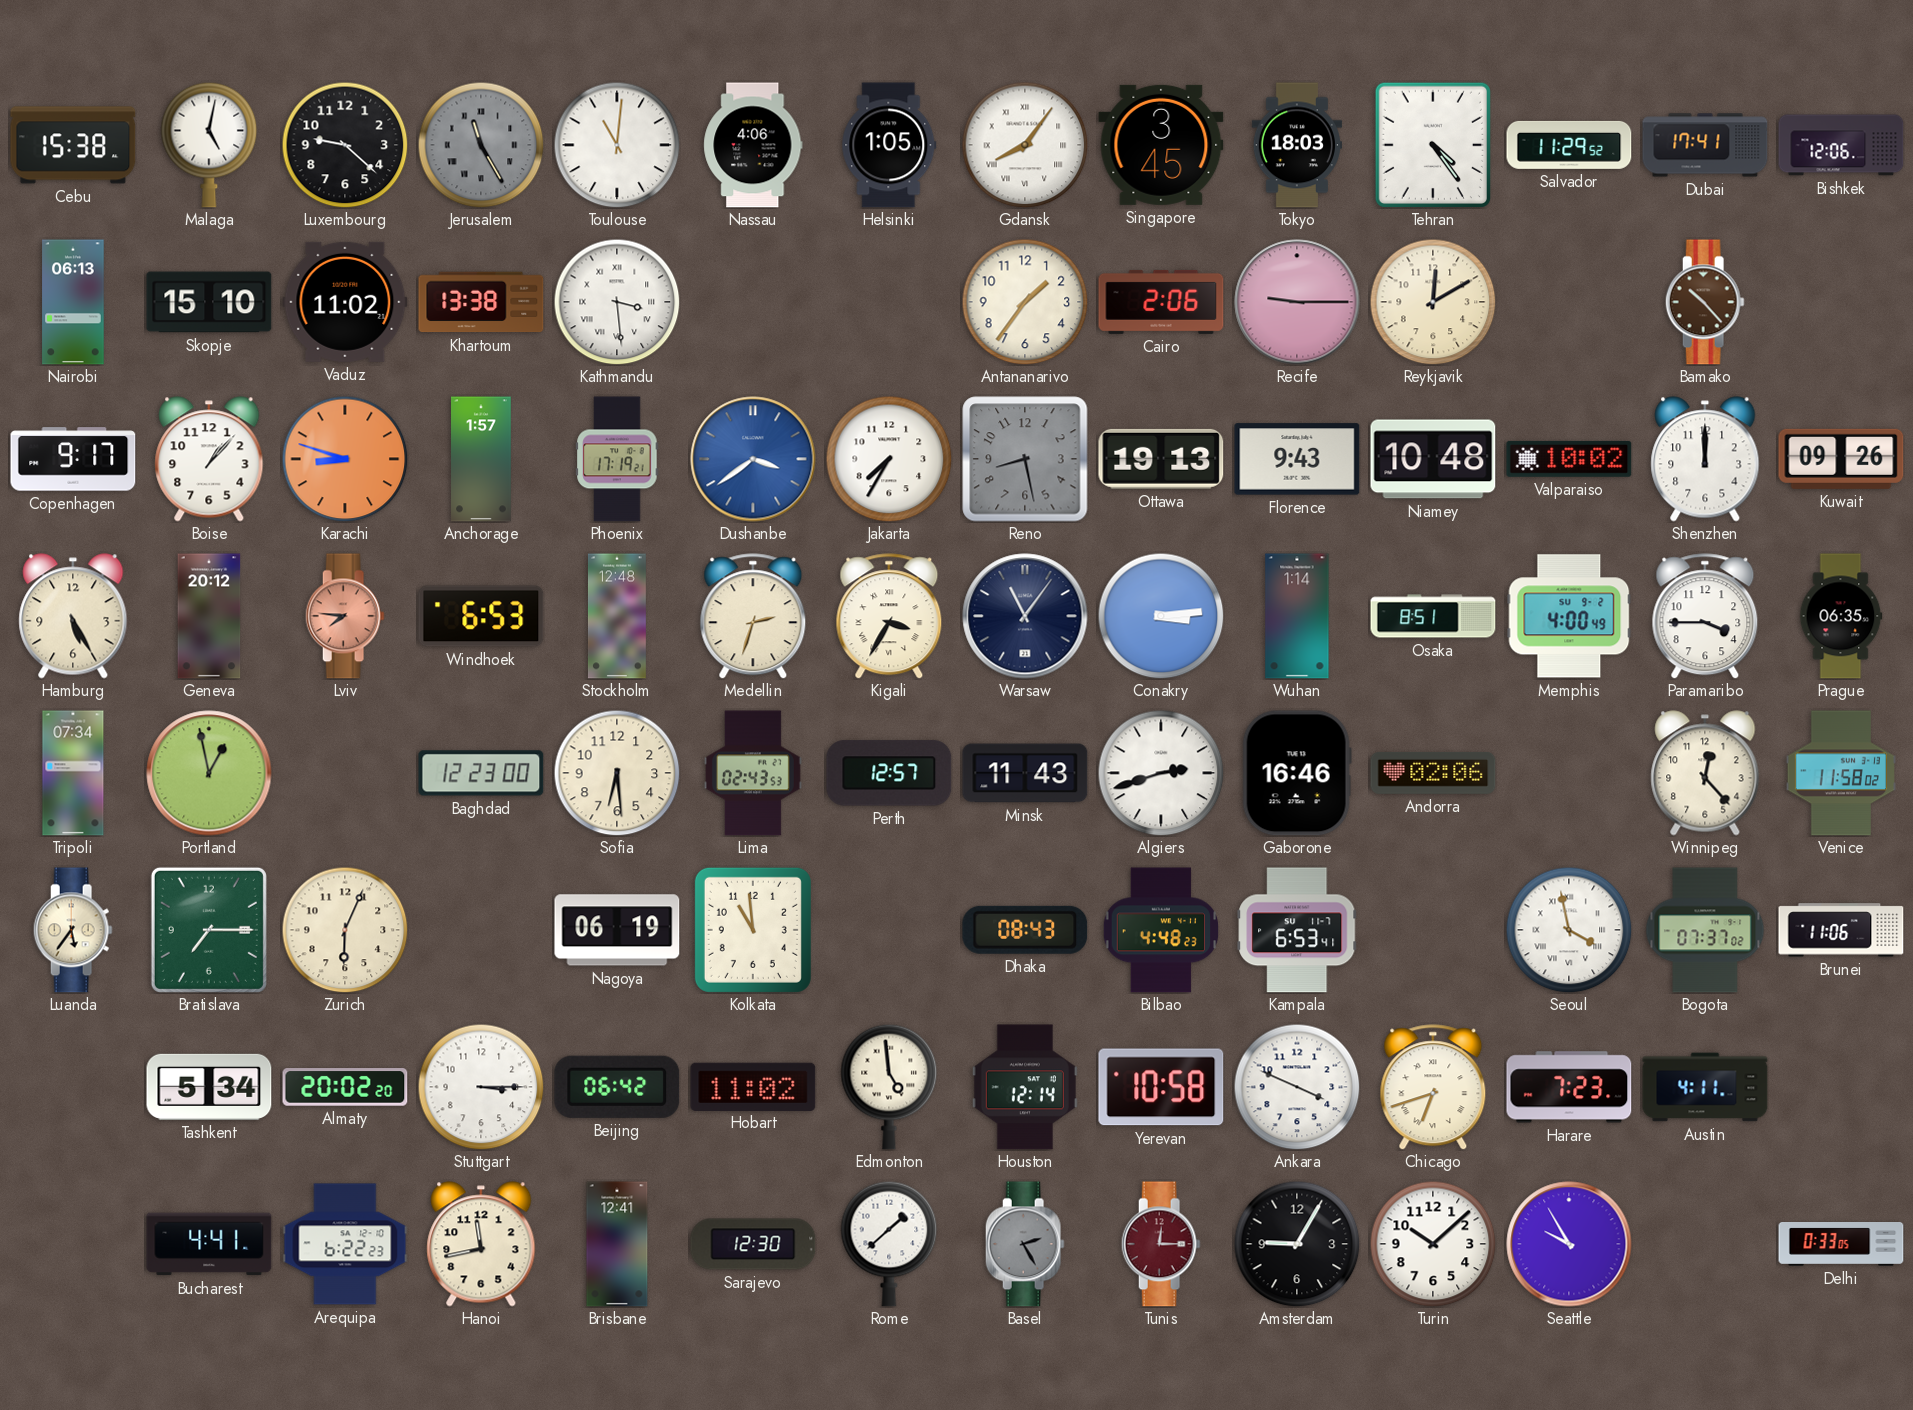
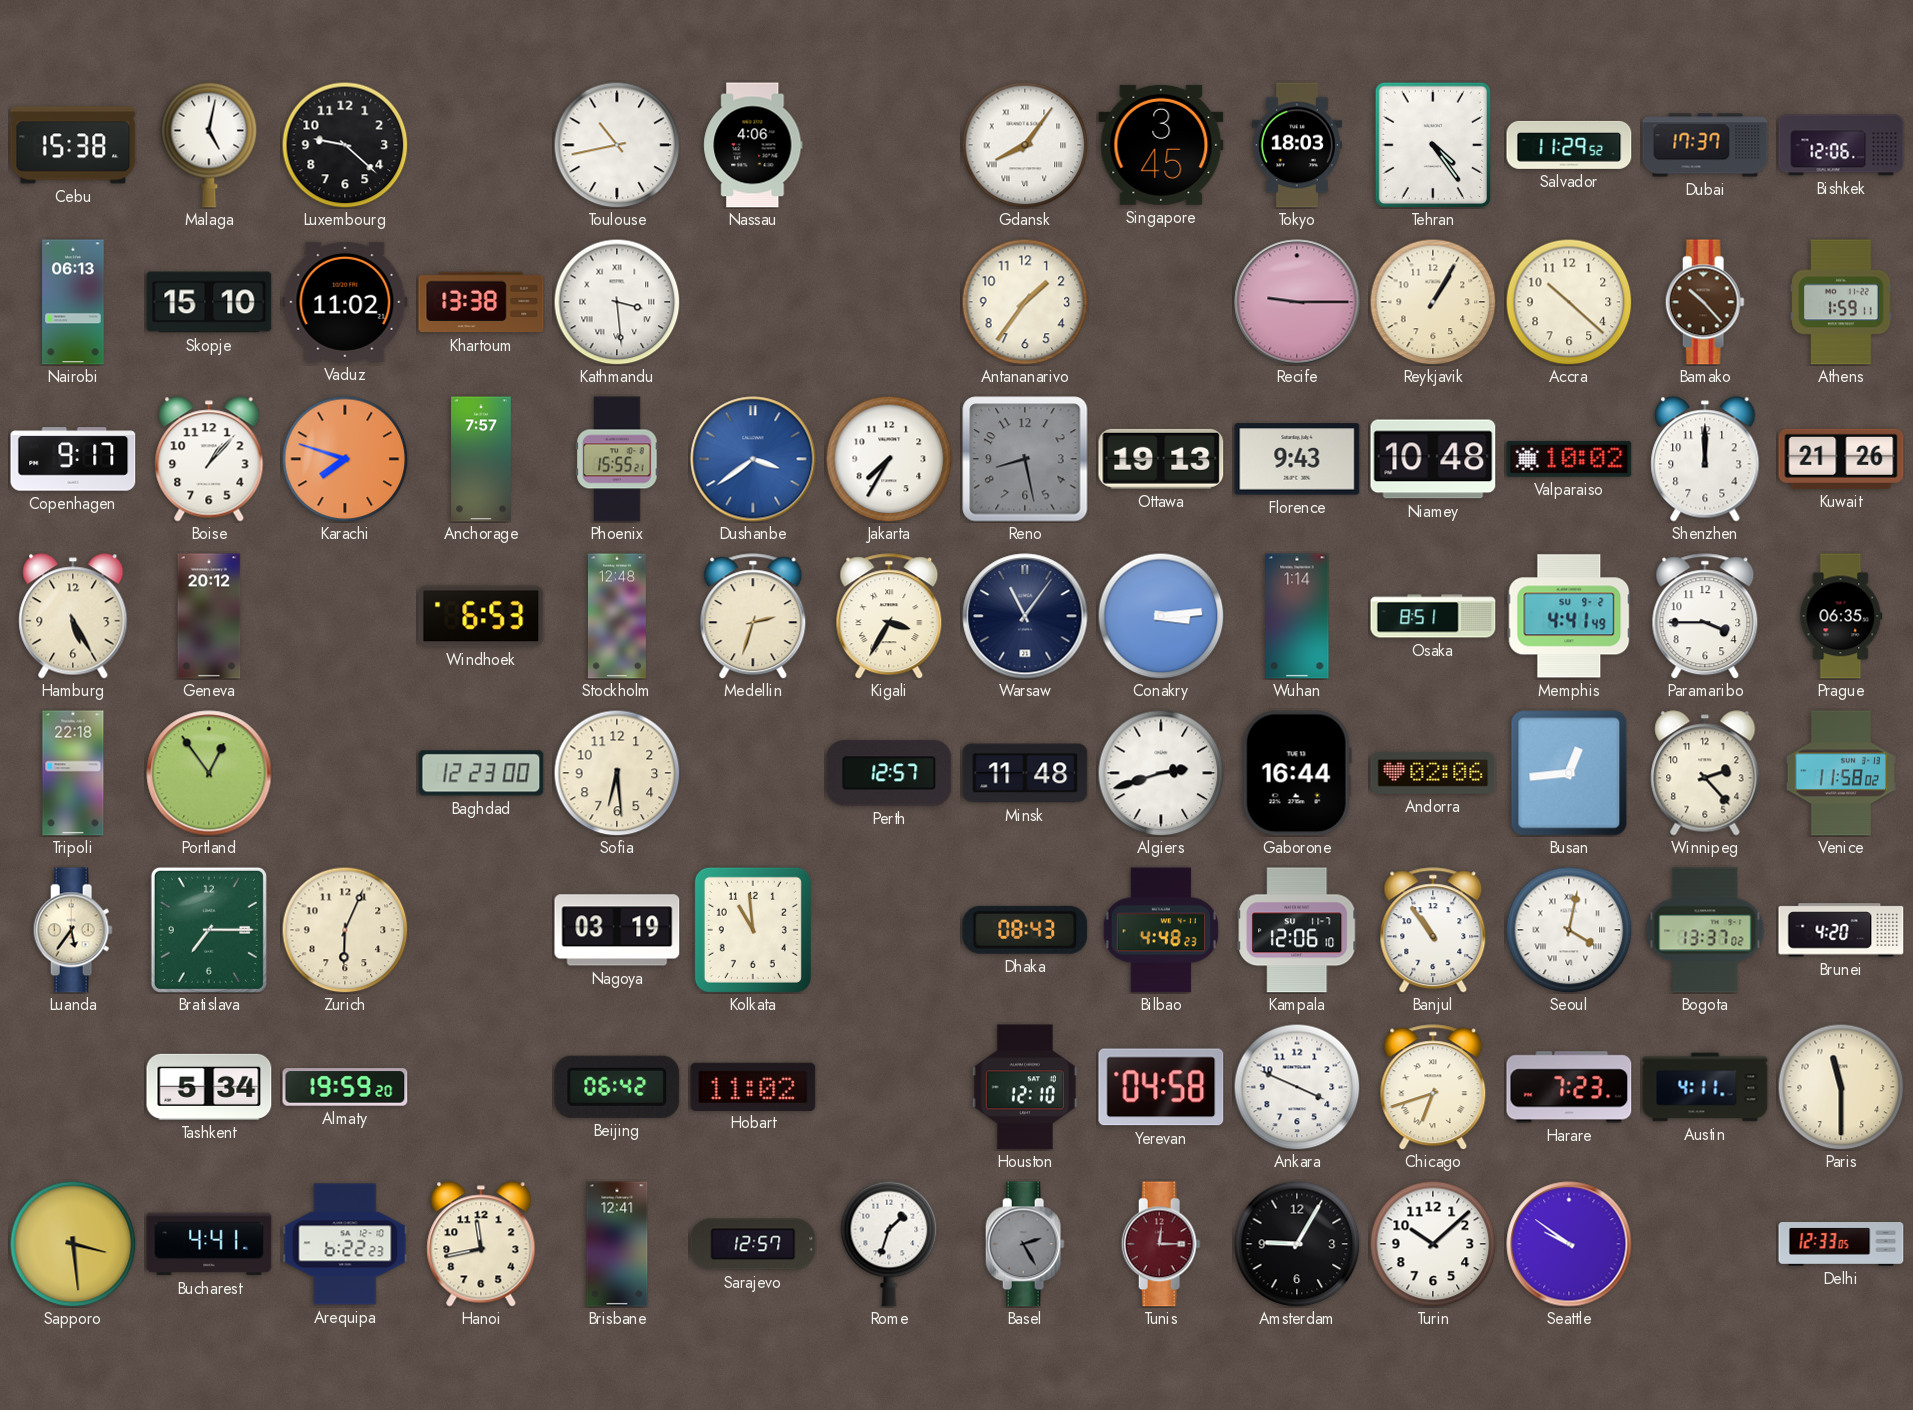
Jerusalem: 11:25 -> none (481, 145)
Toulouse: 11:01 -> 10:43 (617, 145)
Helsinki: 1:05 -> none (889, 145)
Dubai: 17:41 -> 17:37 (1705, 145)
Cairo: 2:06 -> none (1161, 302)
Reykjavik: 12:10 -> 1:05 (1433, 302)
Accra: none -> 10:22 (1569, 302)
Athens: none -> 1:59 (1841, 302)
Karachi: 8:48 -> 7:48 (345, 459)
Anchorage: 1:57 -> 7:57 (482, 459)
Phoenix: 17:19 -> 15:55 (617, 459)
Kuwait: 09:26 -> 21:26 (1841, 459)
Lviv: 7:46 -> none (345, 616)
Memphis: 4:00 -> 4:41 (1569, 616)
Tripoli: 07:34 -> 22:18 (73, 773)
Portland: 12:58 -> 12:54 (209, 773)
Lima: 02:43 -> none (753, 773)
Minsk: 11:43 -> 11:48 (1025, 773)
Gaborone: 16:46 -> 16:44 (1297, 773)
Busan: none -> 12:44 (1569, 773)
Winnipeg: 12:23 -> 2:23 (1705, 773)
Nagoya: 06:19 -> 03:19 (617, 930)
Kampala: 6:53 -> 12:06 (1297, 930)
Banjul: none -> 10:54 (1433, 930)
Seoul: 3:58 -> 4:02 (1569, 930)
Bogota: 07:37 -> 13:37 (1705, 930)
Brunei: 11:06 -> 4:20 (1841, 930)
Almaty: 20:02 -> 19:59 (345, 1087)
Stuttgart: 3:15 -> none (481, 1087)
Edmonton: 4:59 -> none (889, 1087)
Houston: 12:14 -> 12:10 (1025, 1087)
Yerevan: 10:58 -> 04:58 (1161, 1087)
Paris: none -> 11:30 (1841, 1087)
Sapporo: none -> 3:29 (73, 1244)
Sarajevo: 12:30 -> 12:57 (753, 1244)
Rome: 1:38 -> 1:33 (889, 1244)
Seattle: 9:55 -> 9:51 (1569, 1244)
Delhi: 0:33 -> 12:33 (1841, 1245)
